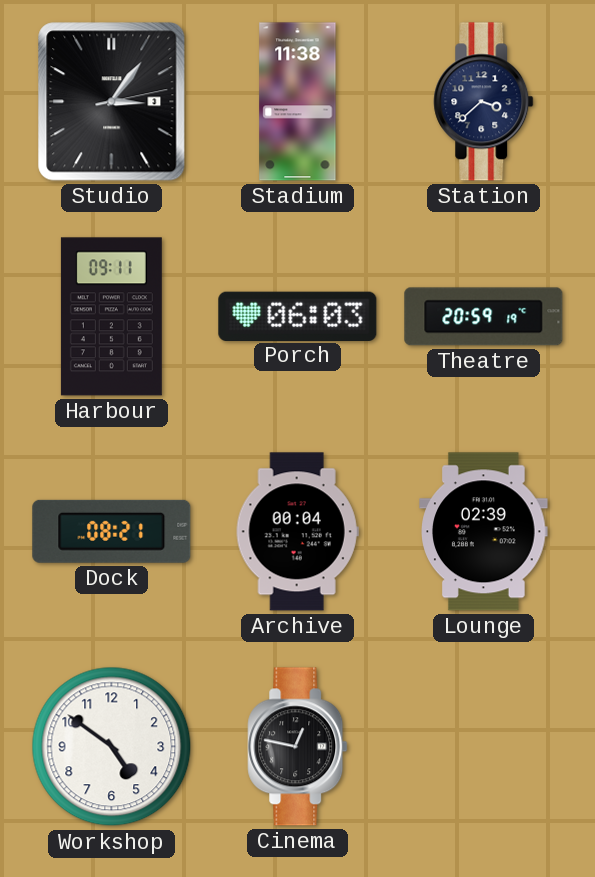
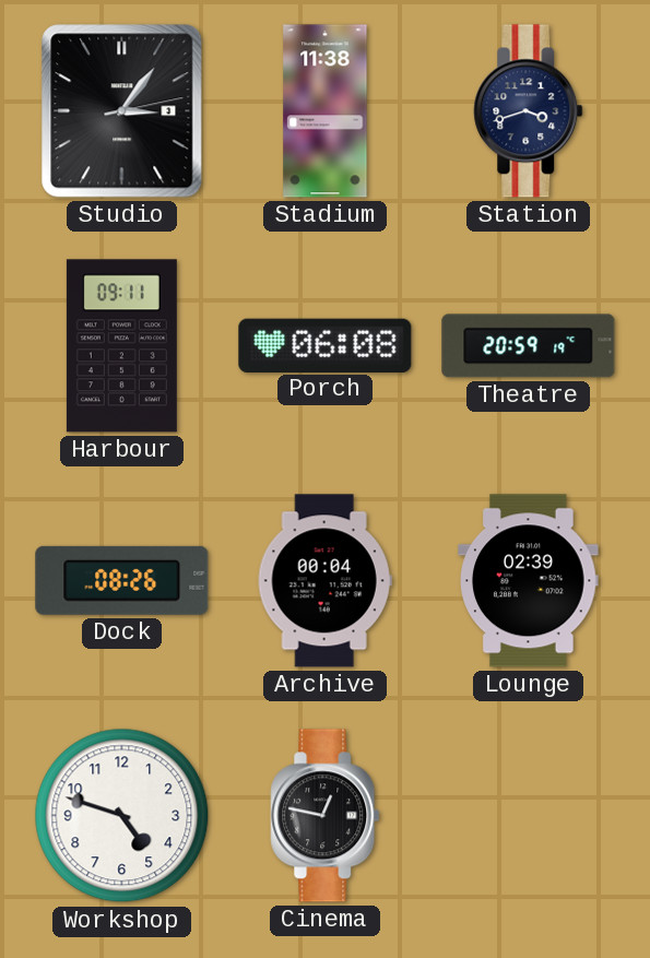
Station: 3:38 -> 3:42 (529, 111)
Porch: 06:03 -> 06:08 (326, 345)
Dock: 08:21 -> 08:26 (122, 580)
Workshop: 4:51 -> 4:48 (122, 816)
